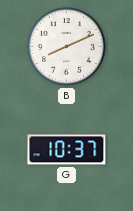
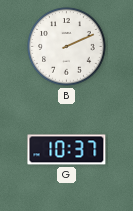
B: 8:11 -> 2:11 (67, 47)
